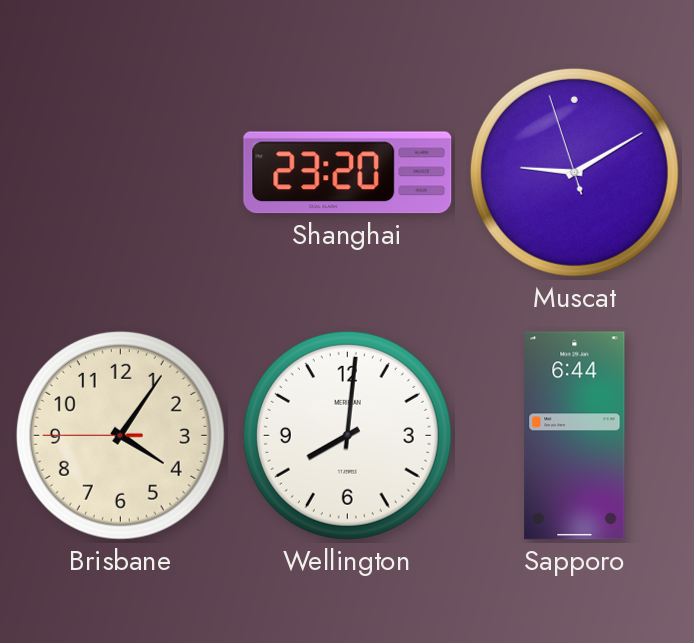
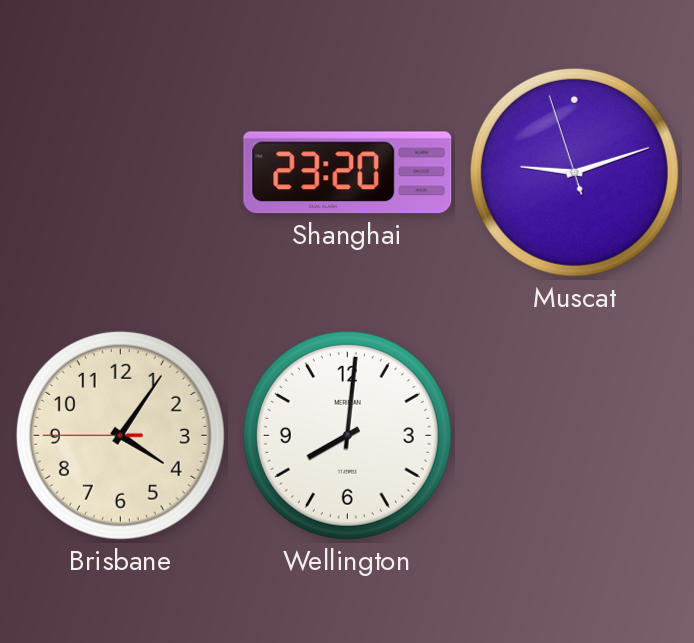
Muscat: 9:09 -> 9:11 (574, 172)
Sapporo: 6:44 -> none (575, 436)
